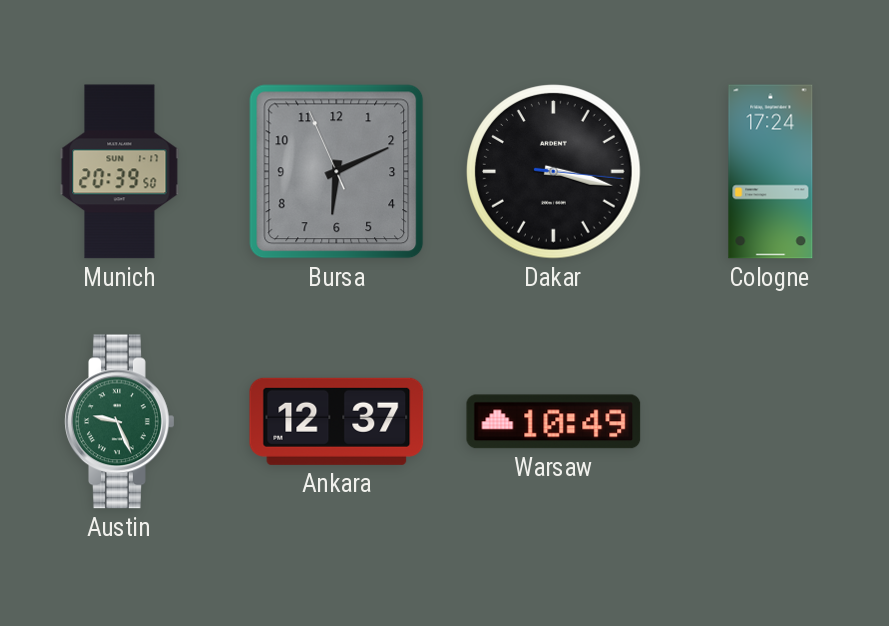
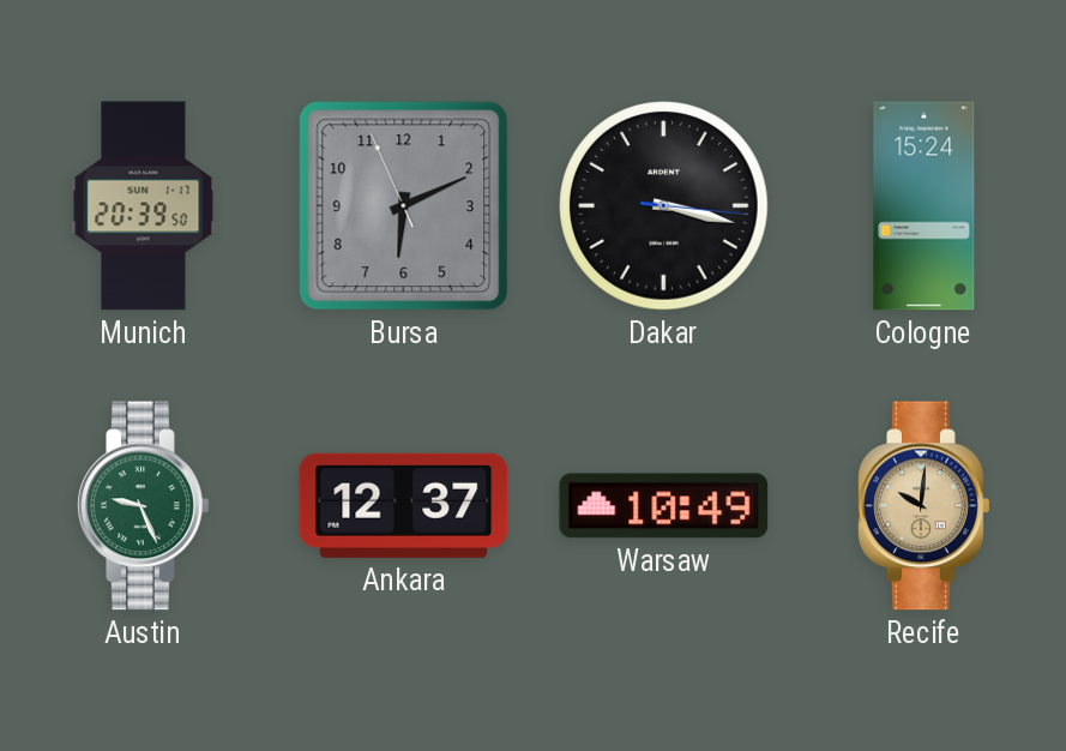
Cologne: 17:24 -> 15:24 (925, 206)
Recife: none -> 10:01 (925, 506)
